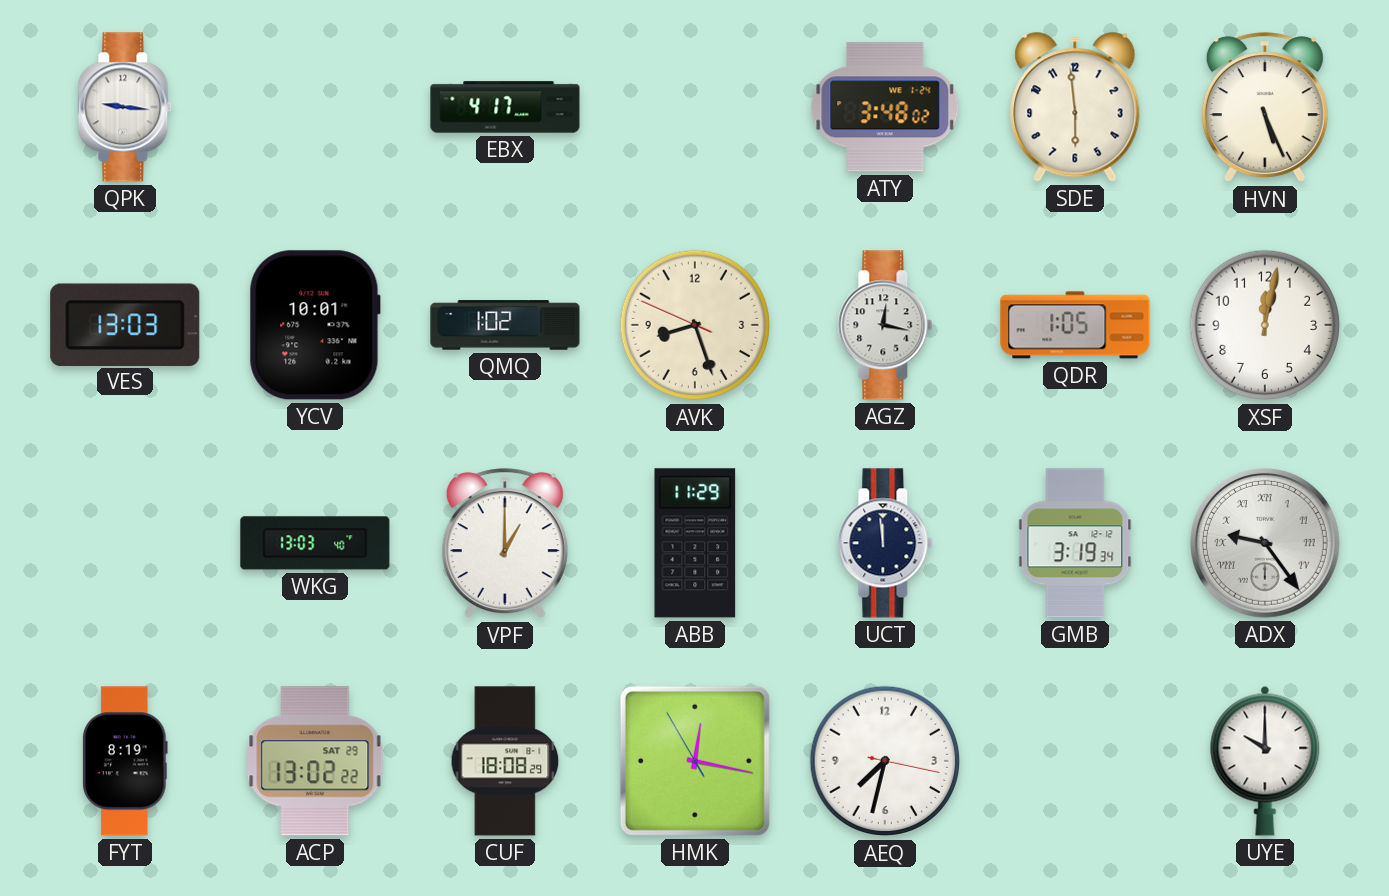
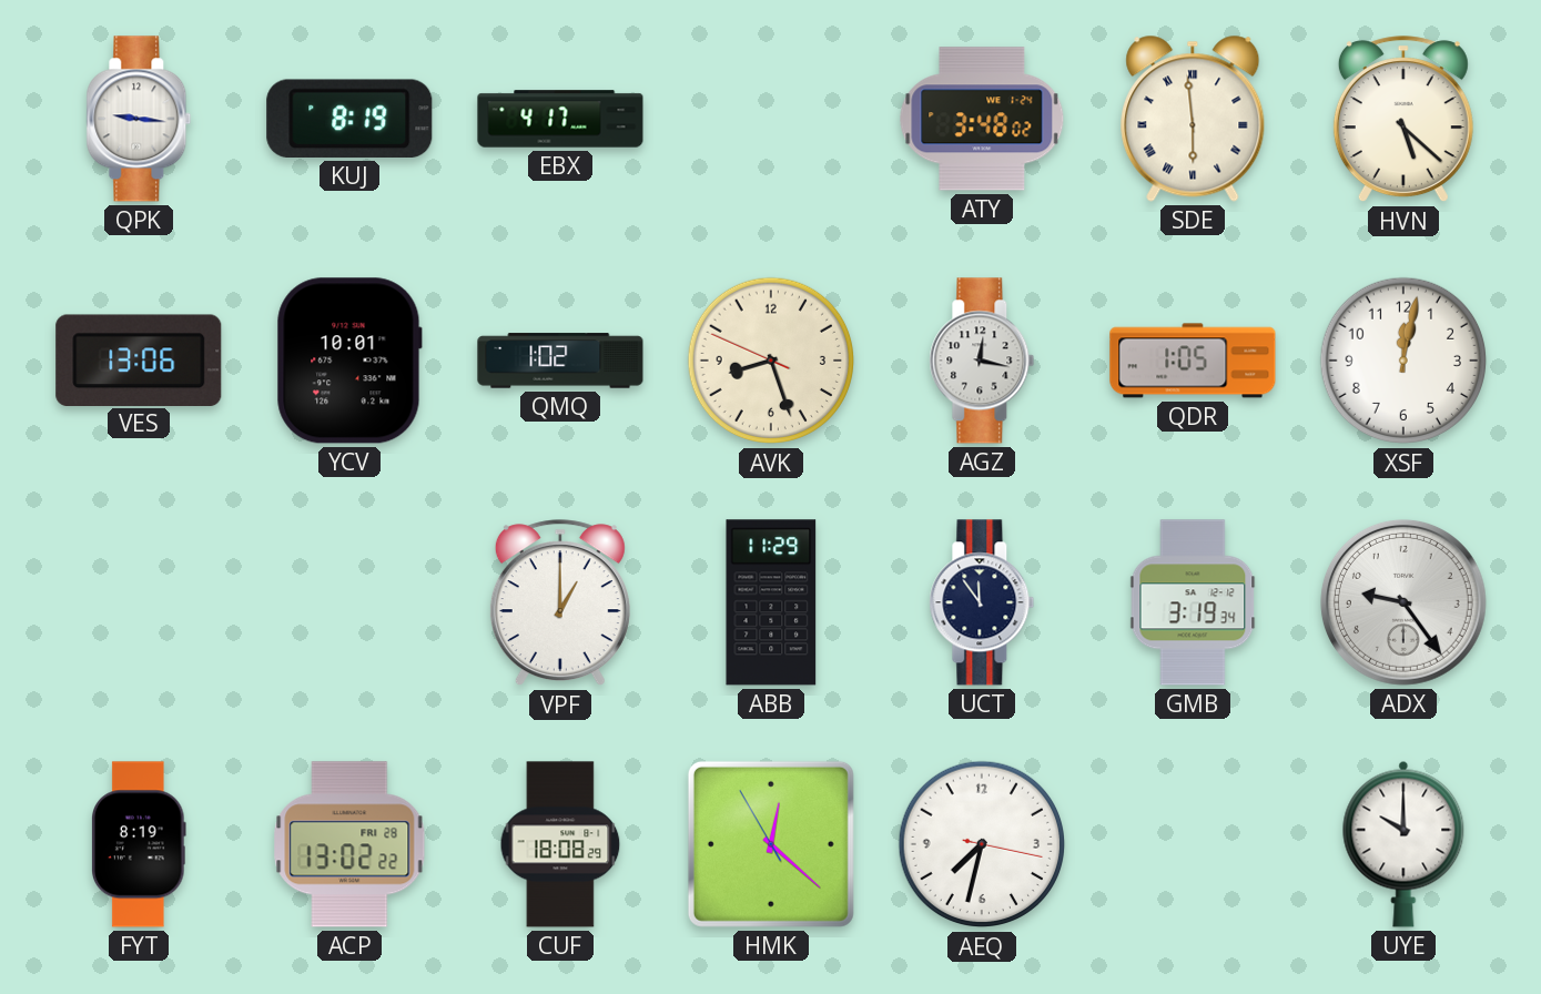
KUJ: none -> 8:19 (349, 119)
SDE numerals: Arabic -> Roman (1193, 119)
HVN: 5:26 -> 5:22 (1403, 120)
VES: 13:03 -> 13:06 (139, 359)
WKG: 13:03 -> none (315, 543)
UCT: 11:59 -> 11:54 (982, 602)
ADX numerals: Roman -> Arabic (1403, 602)
ACP date: SAT 29 -> FRI 28 (349, 844)
HMK: 12:16 -> 12:21 (771, 844)
